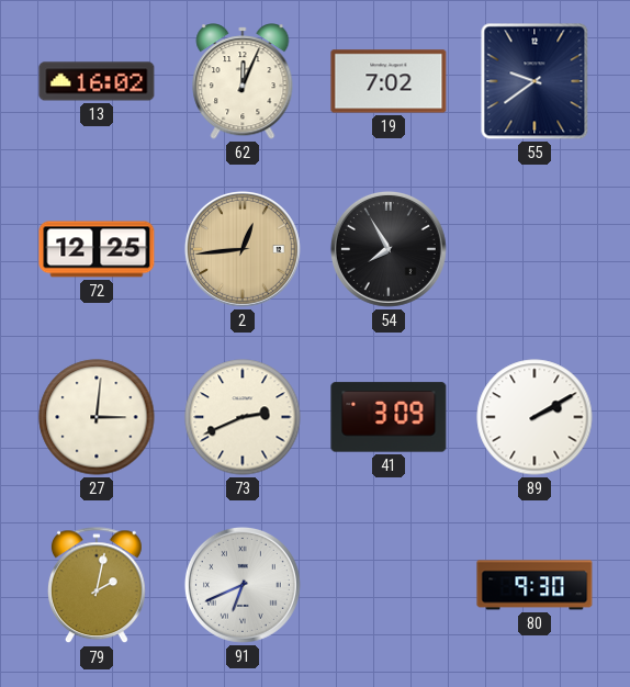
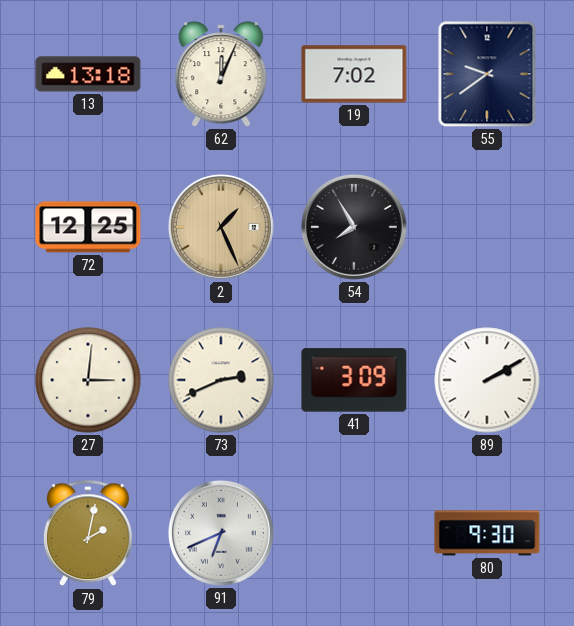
13: 16:02 -> 13:18 (88, 74)
2: 12:44 -> 1:26 (221, 227)
